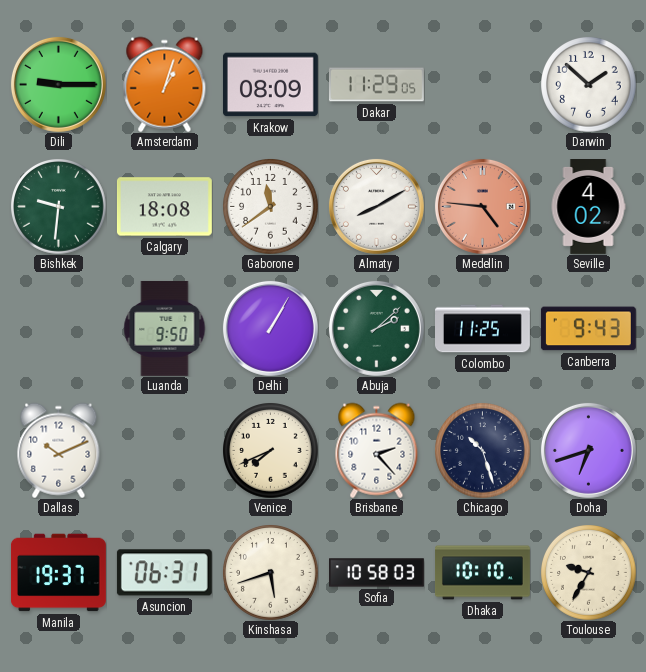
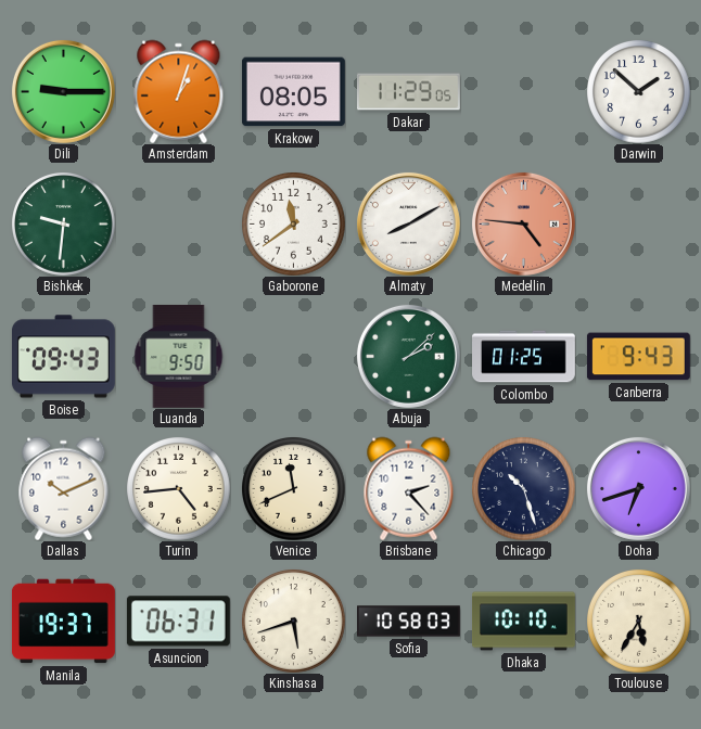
Krakow: 08:09 -> 08:05 (293, 92)
Calgary: 18:08 -> none (164, 207)
Seville: 4:02 -> none (588, 207)
Boise: none -> 09:43 (63, 357)
Delhi: 1:05 -> none (270, 328)
Colombo: 11:25 -> 01:25 (524, 357)
Turin: none -> 4:44 (179, 489)
Venice: 7:41 -> 11:41 (294, 489)
Toulouse: 9:35 -> 5:35 (639, 622)
